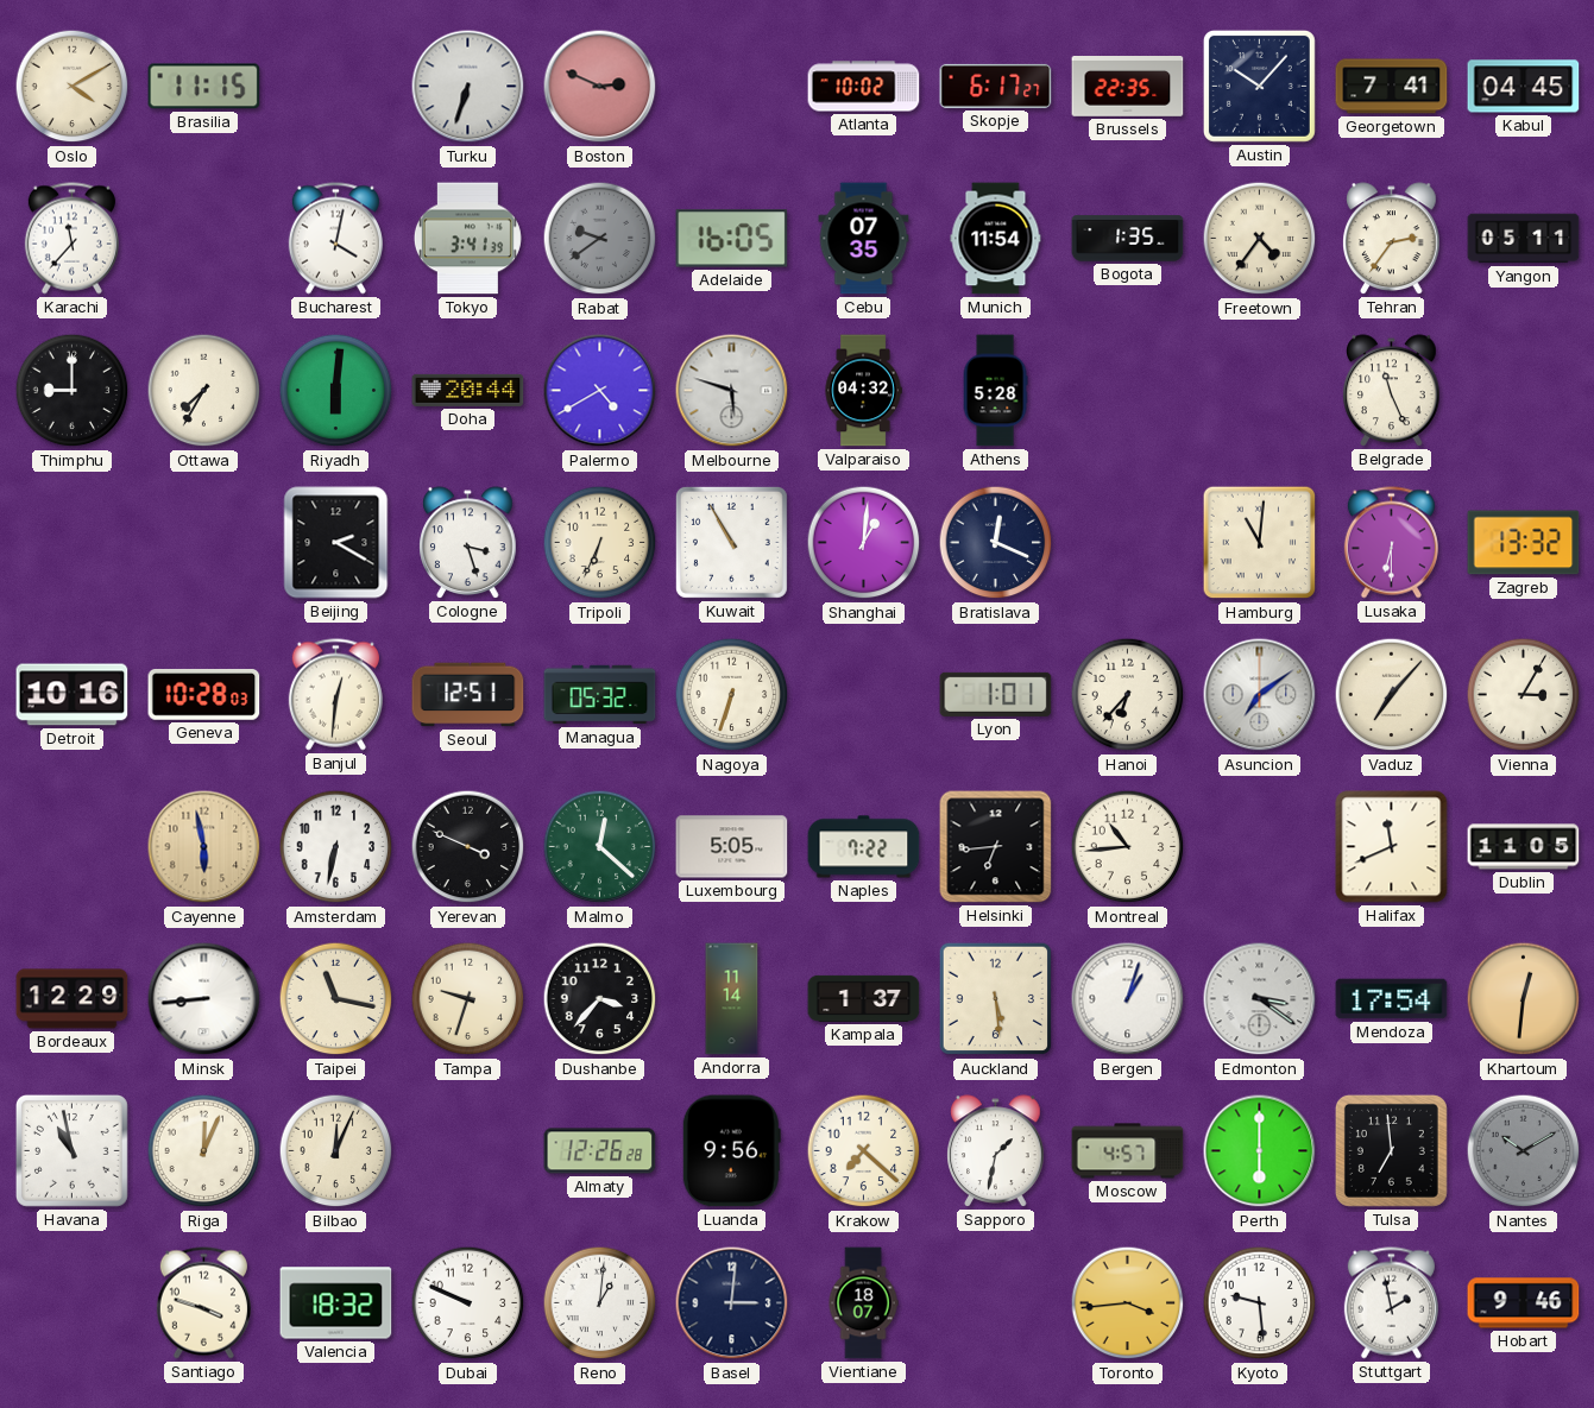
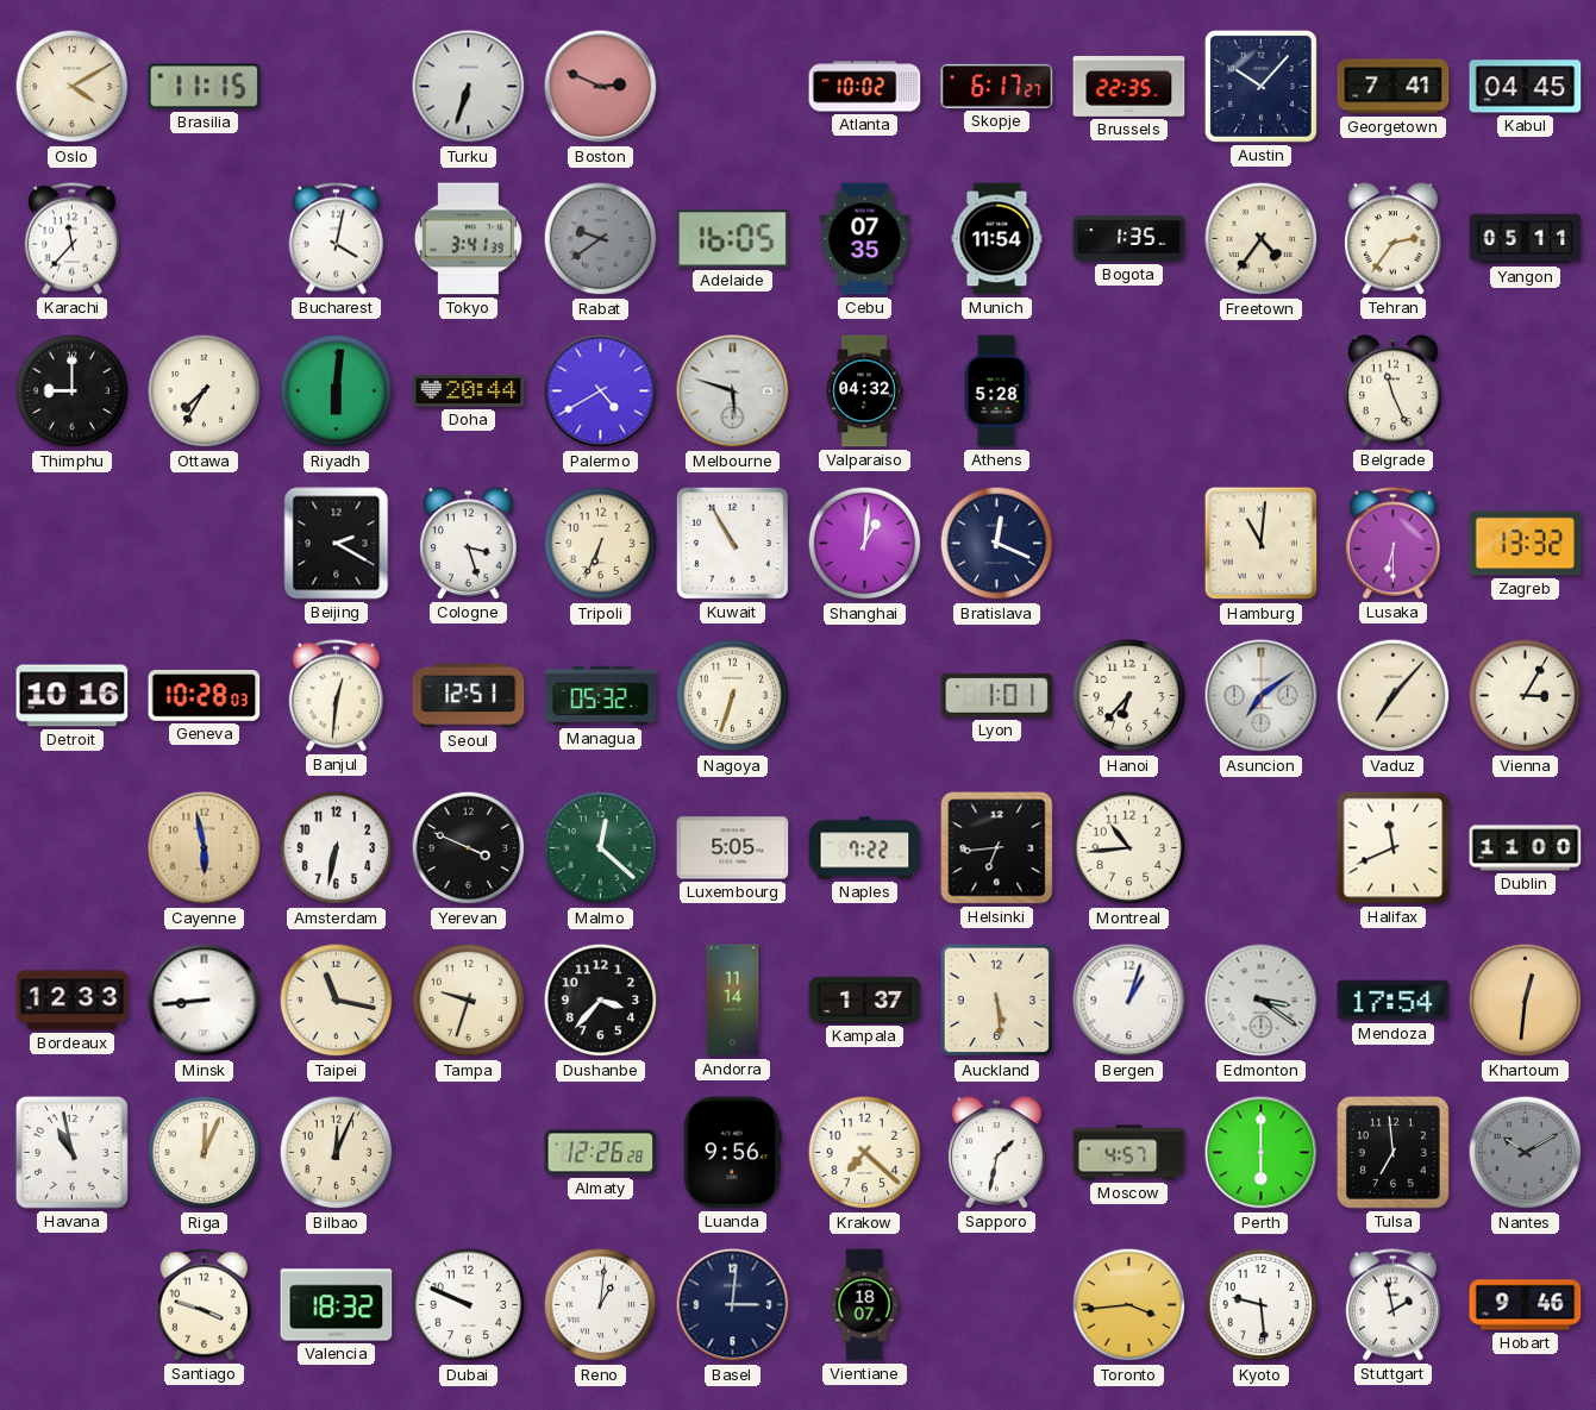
Dublin: 11:05 -> 11:00 (1526, 848)
Bordeaux: 12:29 -> 12:33 (73, 1001)
